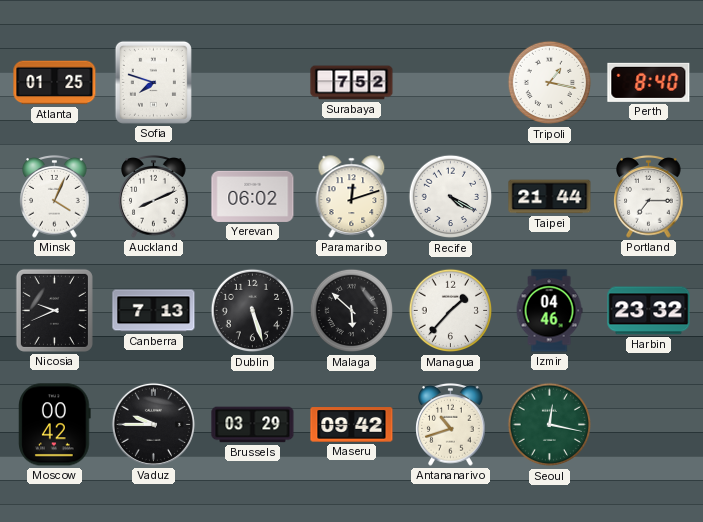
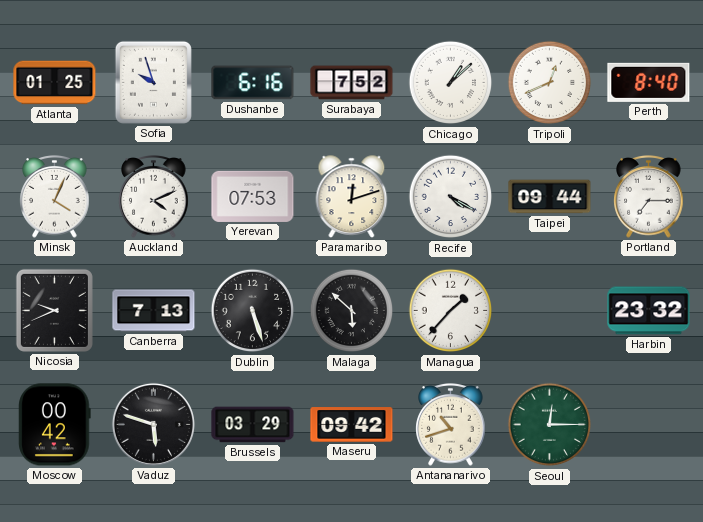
Sofia: 7:48 -> 9:57 (153, 82)
Dushanbe: none -> 6:16 (253, 83)
Chicago: none -> 1:08 (451, 83)
Tripoli: 1:17 -> 12:41 (550, 83)
Auckland: 8:11 -> 4:11 (154, 197)
Yerevan: 06:02 -> 07:53 (253, 196)
Taipei: 21:44 -> 09:44 (550, 197)
Izmir: 04:46 -> none (549, 311)
Vaduz: 9:45 -> 5:48 (153, 424)
Seoul: 12:17 -> 12:15 (550, 425)
